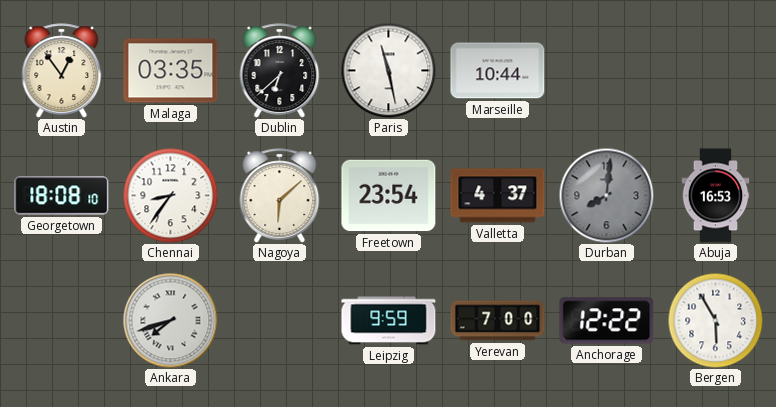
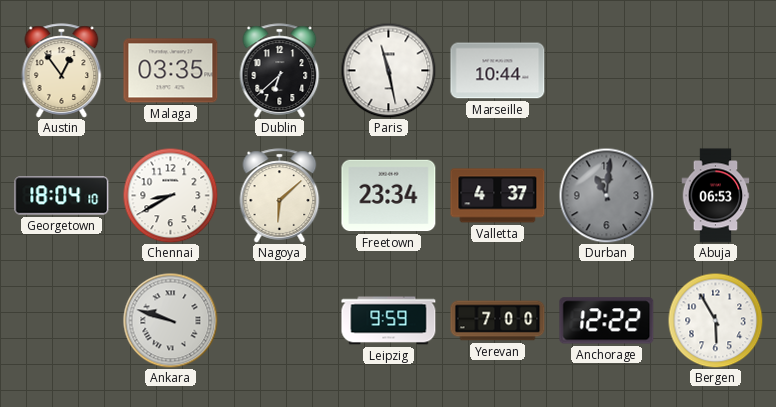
Georgetown: 18:08 -> 18:04 (62, 196)
Chennai: 8:36 -> 8:40 (170, 195)
Freetown: 23:54 -> 23:34 (389, 196)
Durban: 8:01 -> 11:01 (606, 195)
Abuja: 16:53 -> 06:53 (716, 196)
Ankara: 7:42 -> 9:48 (170, 320)
